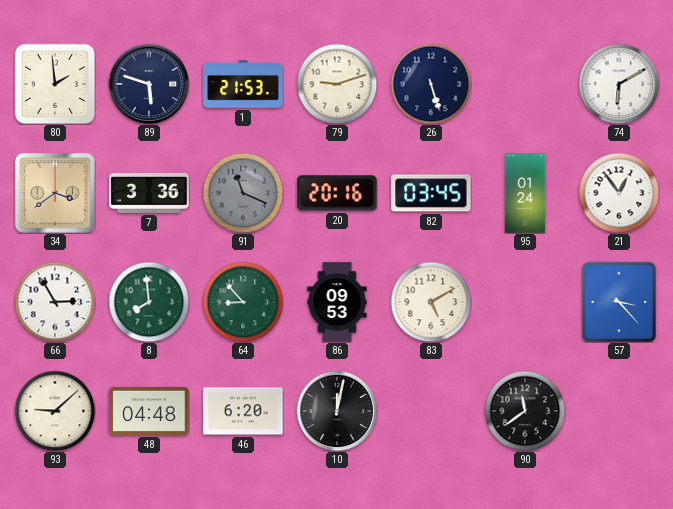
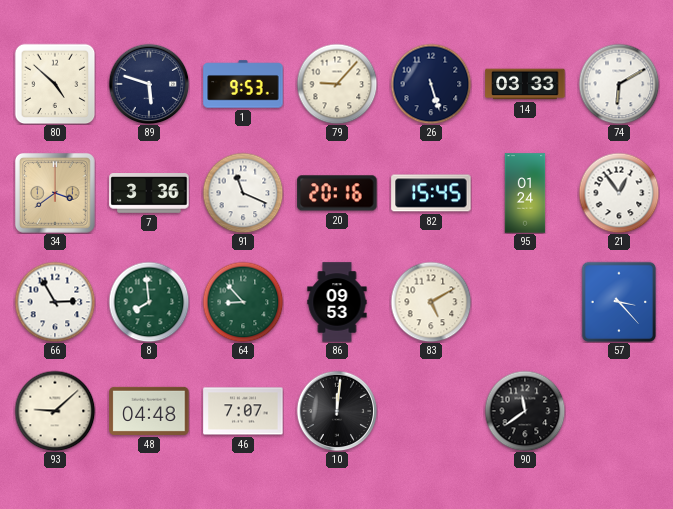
80: 1:59 -> 4:52 (55, 84)
1: 21:53 -> 9:53 (243, 84)
79: 9:12 -> 9:07 (337, 84)
14: none -> 03:33 (525, 84)
91 dial: grey -> white (243, 193)
82: 03:45 -> 15:45 (431, 193)
46: 6:20 -> 7:07 (243, 411)
10: 12:02 -> 12:01 (337, 411)
